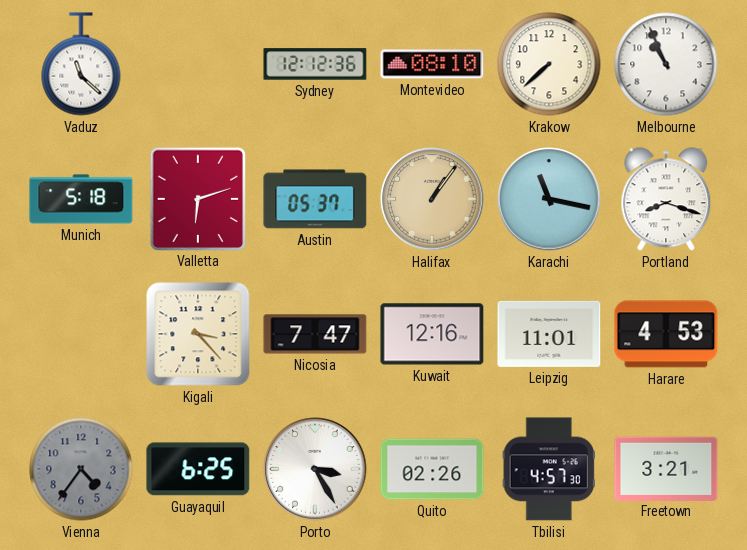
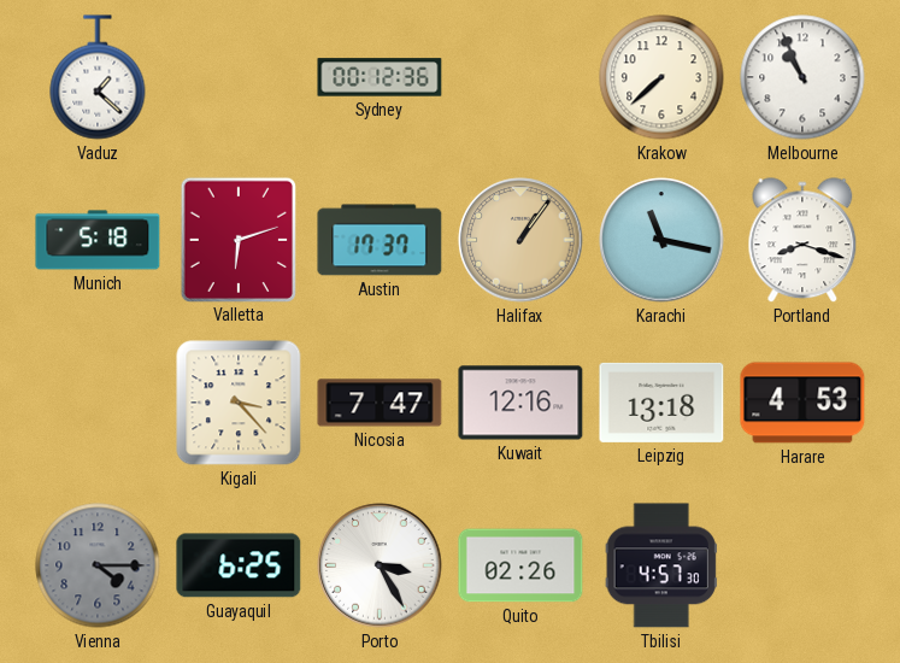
Vaduz: 11:22 -> 1:22 (98, 77)
Sydney: 12:12 -> 00:12 (380, 77)
Montevideo: 08:10 -> none (432, 64)
Austin: 05:37 -> 17:37 (380, 240)
Leipzig: 11:01 -> 13:18 (661, 403)
Vienna: 4:36 -> 4:15 (98, 565)
Freetown: 3:21 -> none (666, 468)
